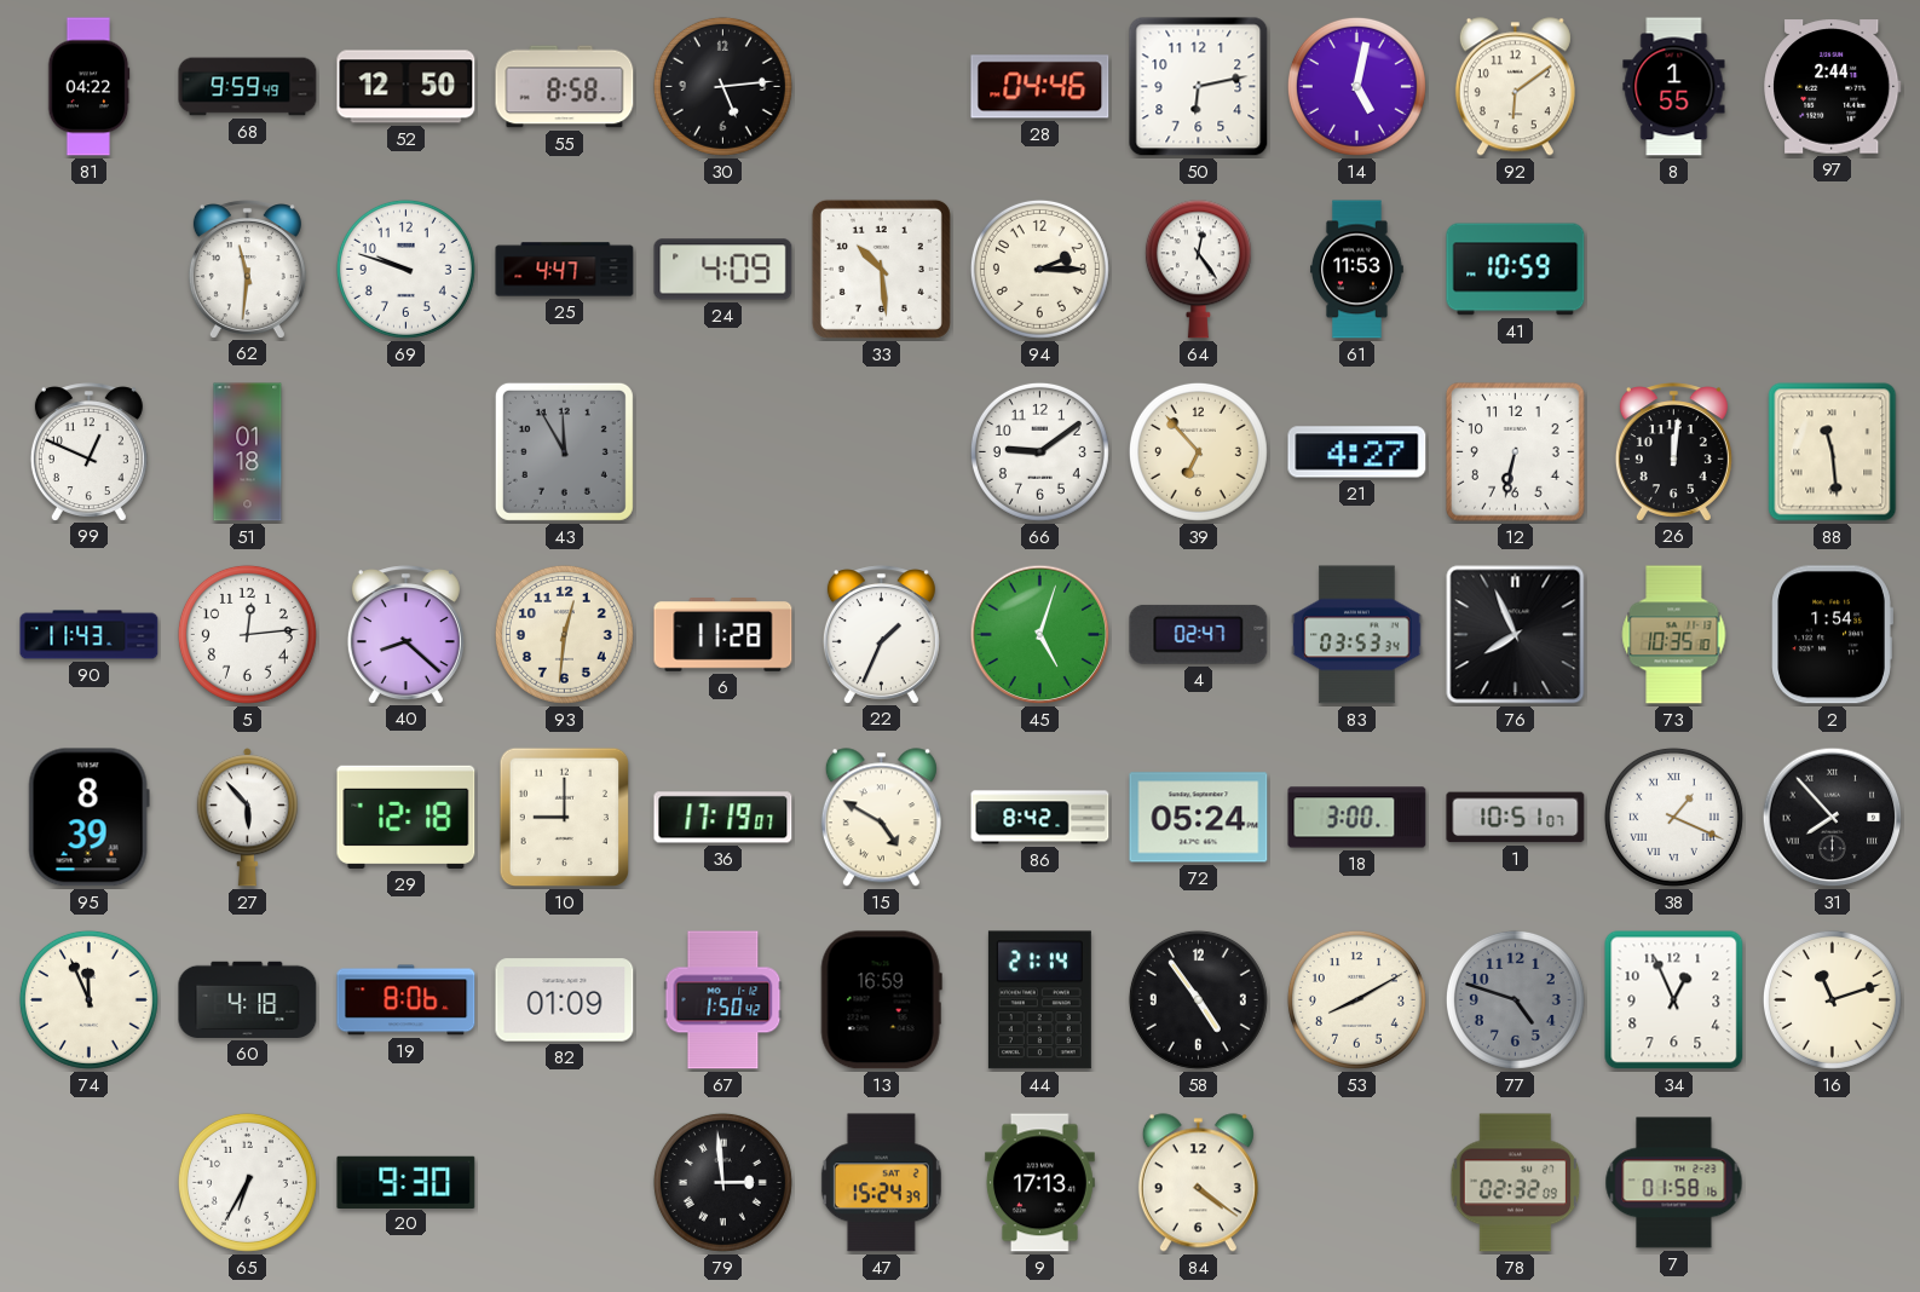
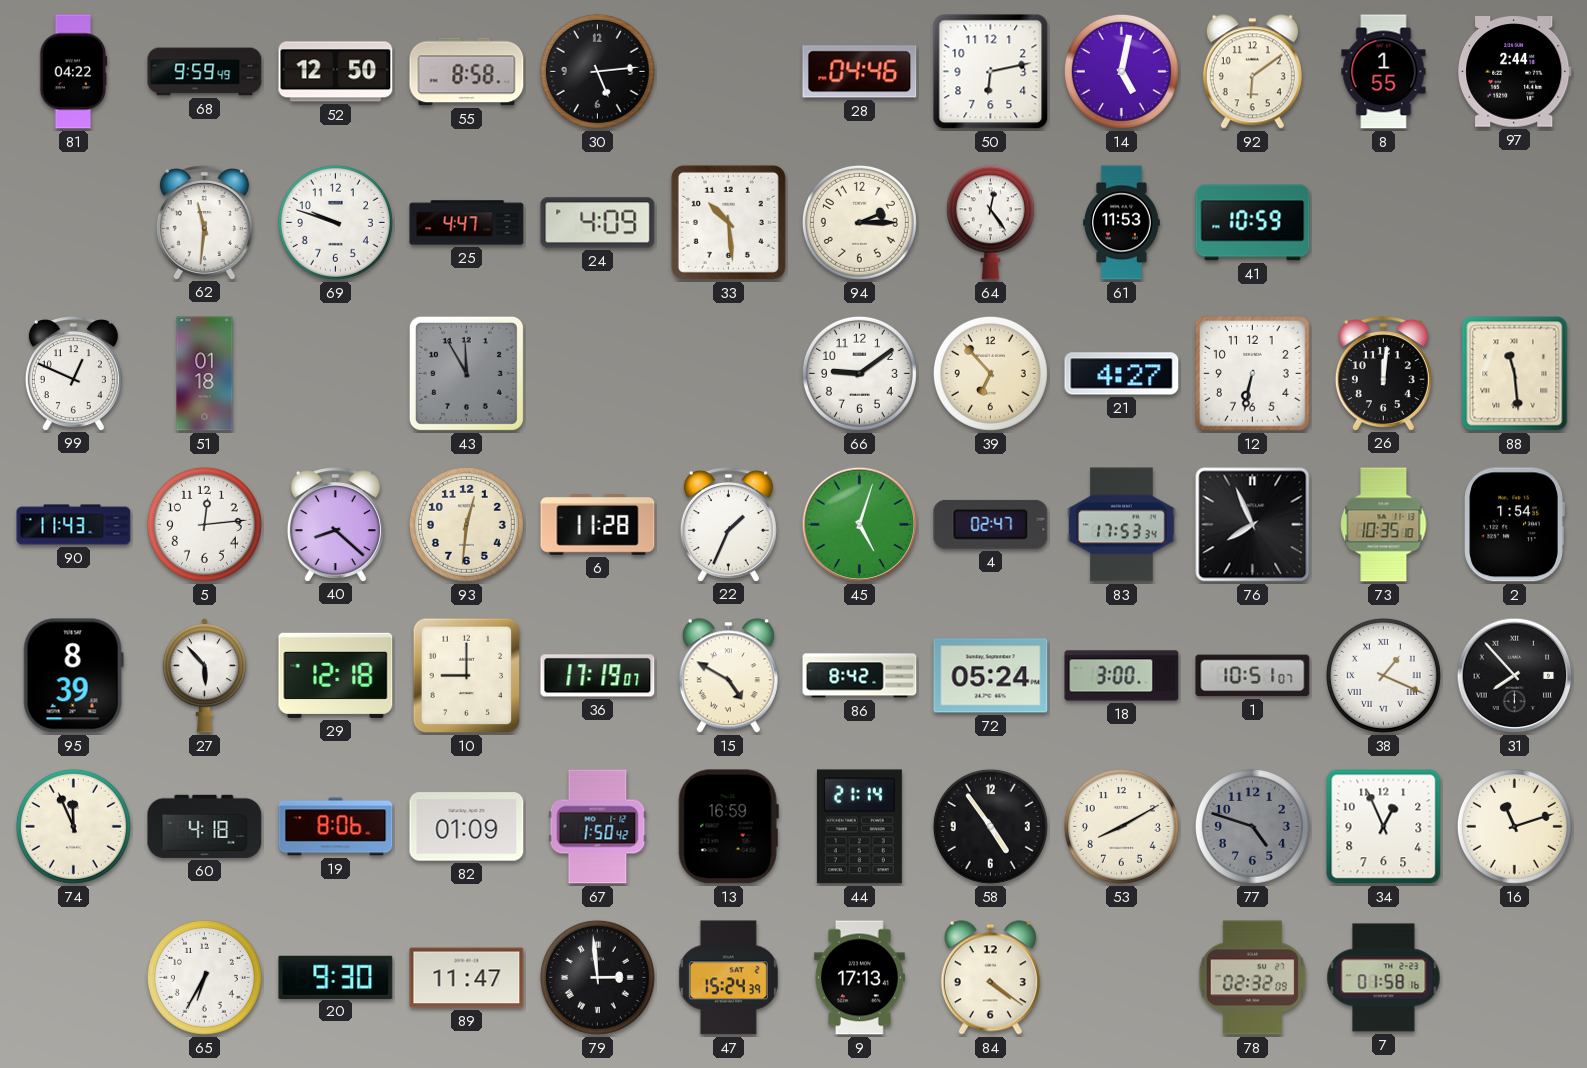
83: 03:53 -> 17:53 (1122, 525)
89: none -> 11:47 (467, 978)
